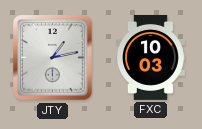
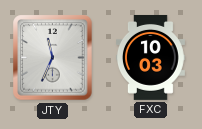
JTY: 1:13 -> 11:34 (53, 58)
